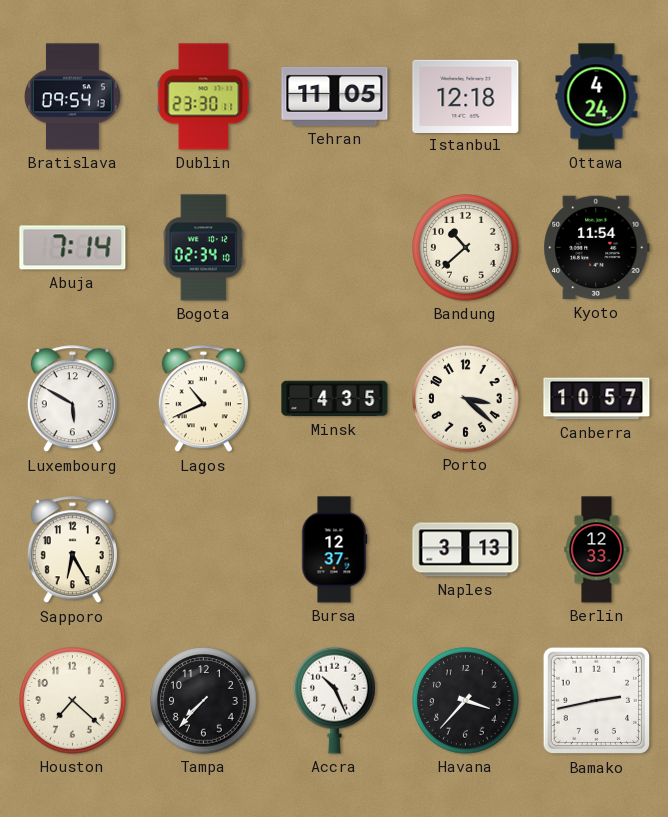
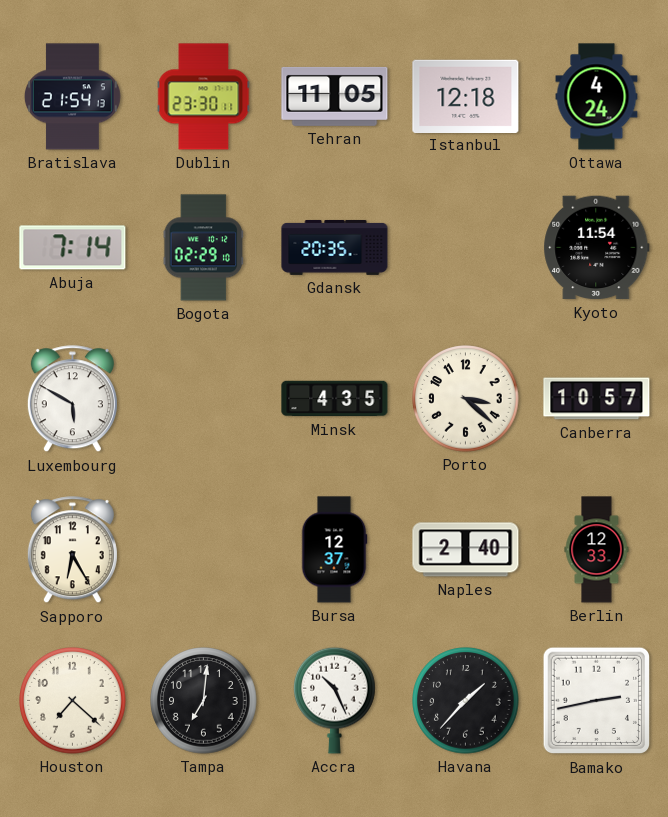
Bratislava: 09:54 -> 21:54 (72, 97)
Bogota: 02:34 -> 02:29 (204, 248)
Gdansk: none -> 20:35 (335, 247)
Bandung: 10:38 -> none (466, 248)
Lagos: 10:41 -> none (203, 399)
Naples: 3:13 -> 2:40 (466, 550)
Tampa: 7:37 -> 7:01 (204, 701)
Havana: 3:37 -> 1:37 (466, 701)
